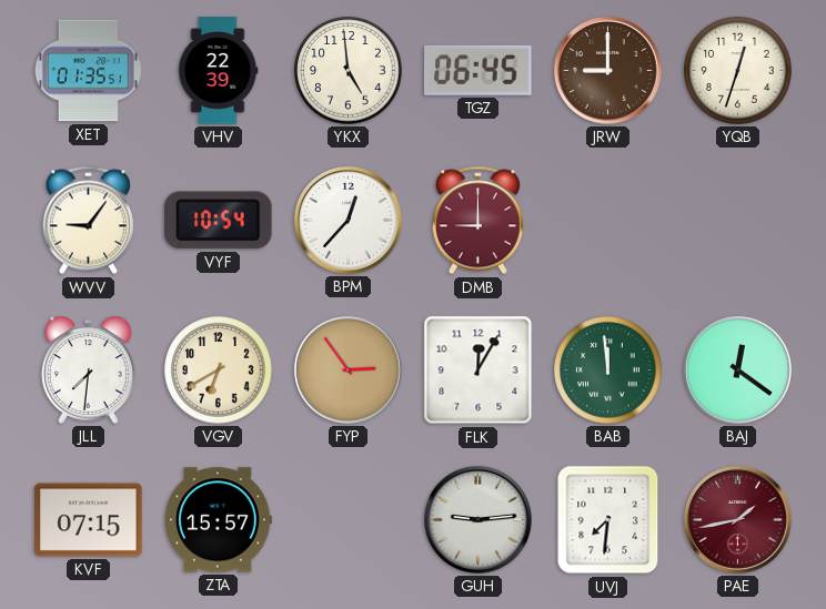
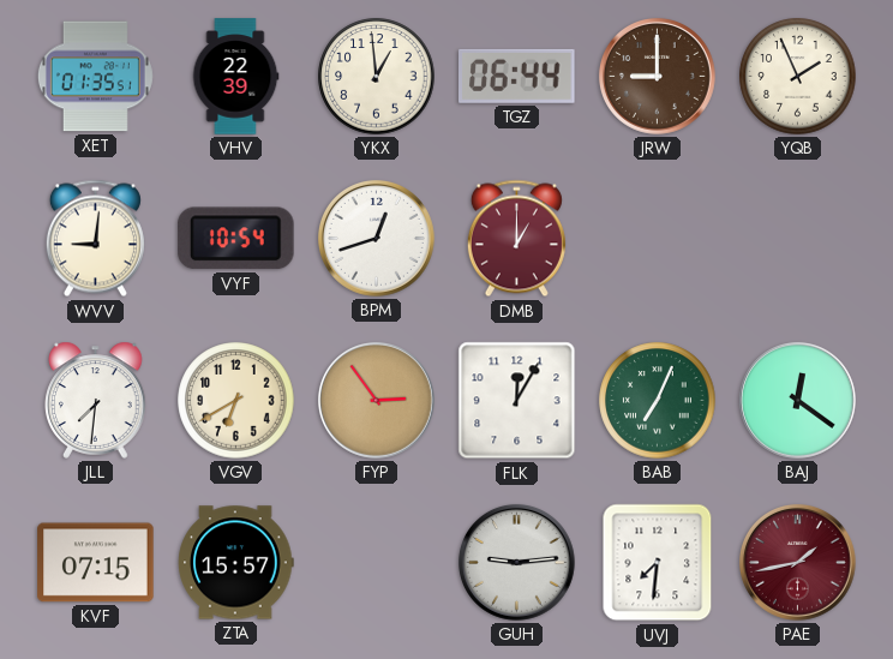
YKX: 4:59 -> 12:59 (377, 77)
TGZ: 06:45 -> 06:44 (517, 76)
YQB: 12:33 -> 1:56 (798, 77)
WVV: 9:06 -> 9:01 (95, 239)
BPM: 12:37 -> 12:42 (377, 239)
DMB: 9:00 -> 1:00 (516, 239)
BAB: 11:59 -> 7:04 (658, 401)
